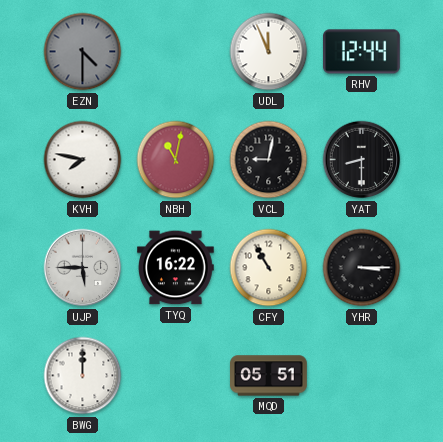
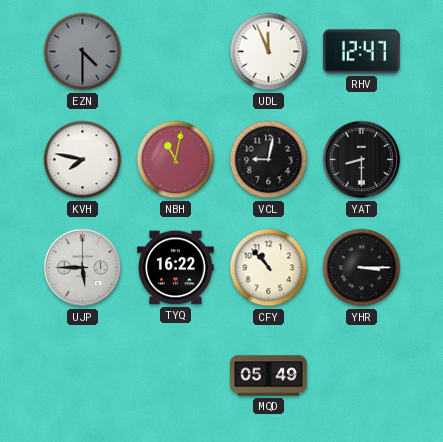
RHV: 12:44 -> 12:47 (362, 52)
CFY: 10:55 -> 10:53 (269, 268)
BWG: 12:00 -> none (83, 376)
MQD: 05:51 -> 05:49 (269, 376)
